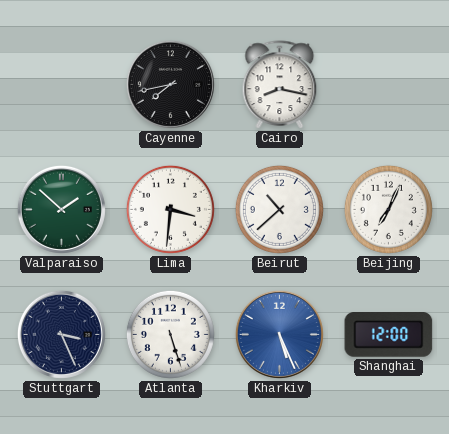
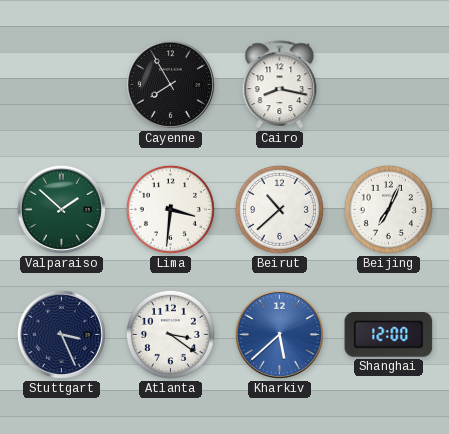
Cayenne: 7:43 -> 7:55 (170, 84)
Atlanta: 5:27 -> 3:21 (170, 334)
Kharkiv: 5:26 -> 5:38 (279, 334)
